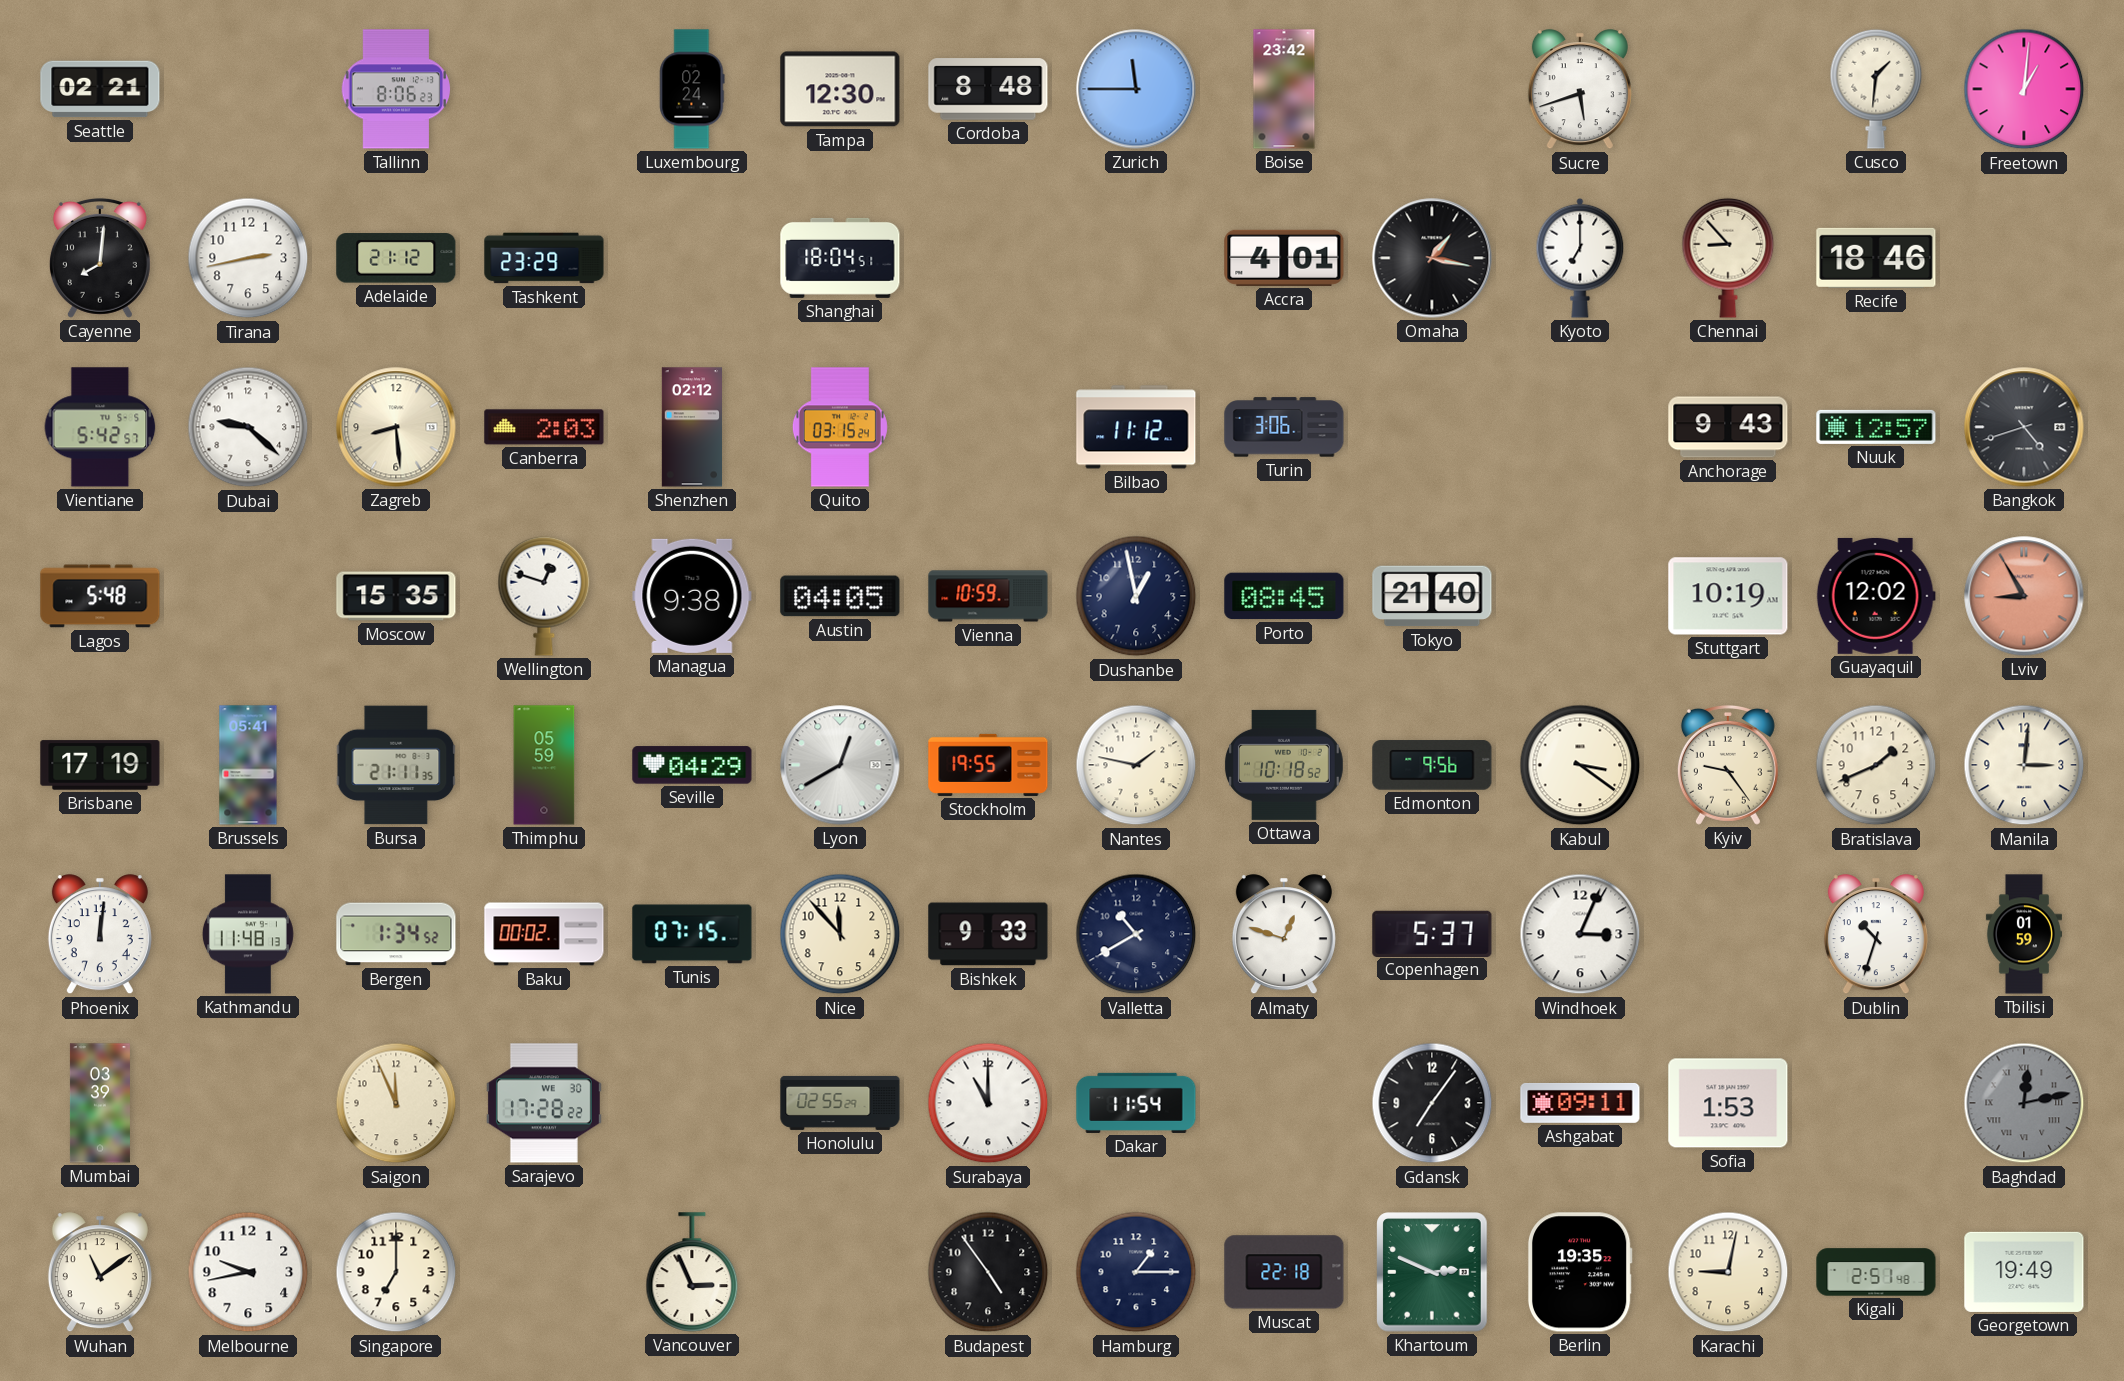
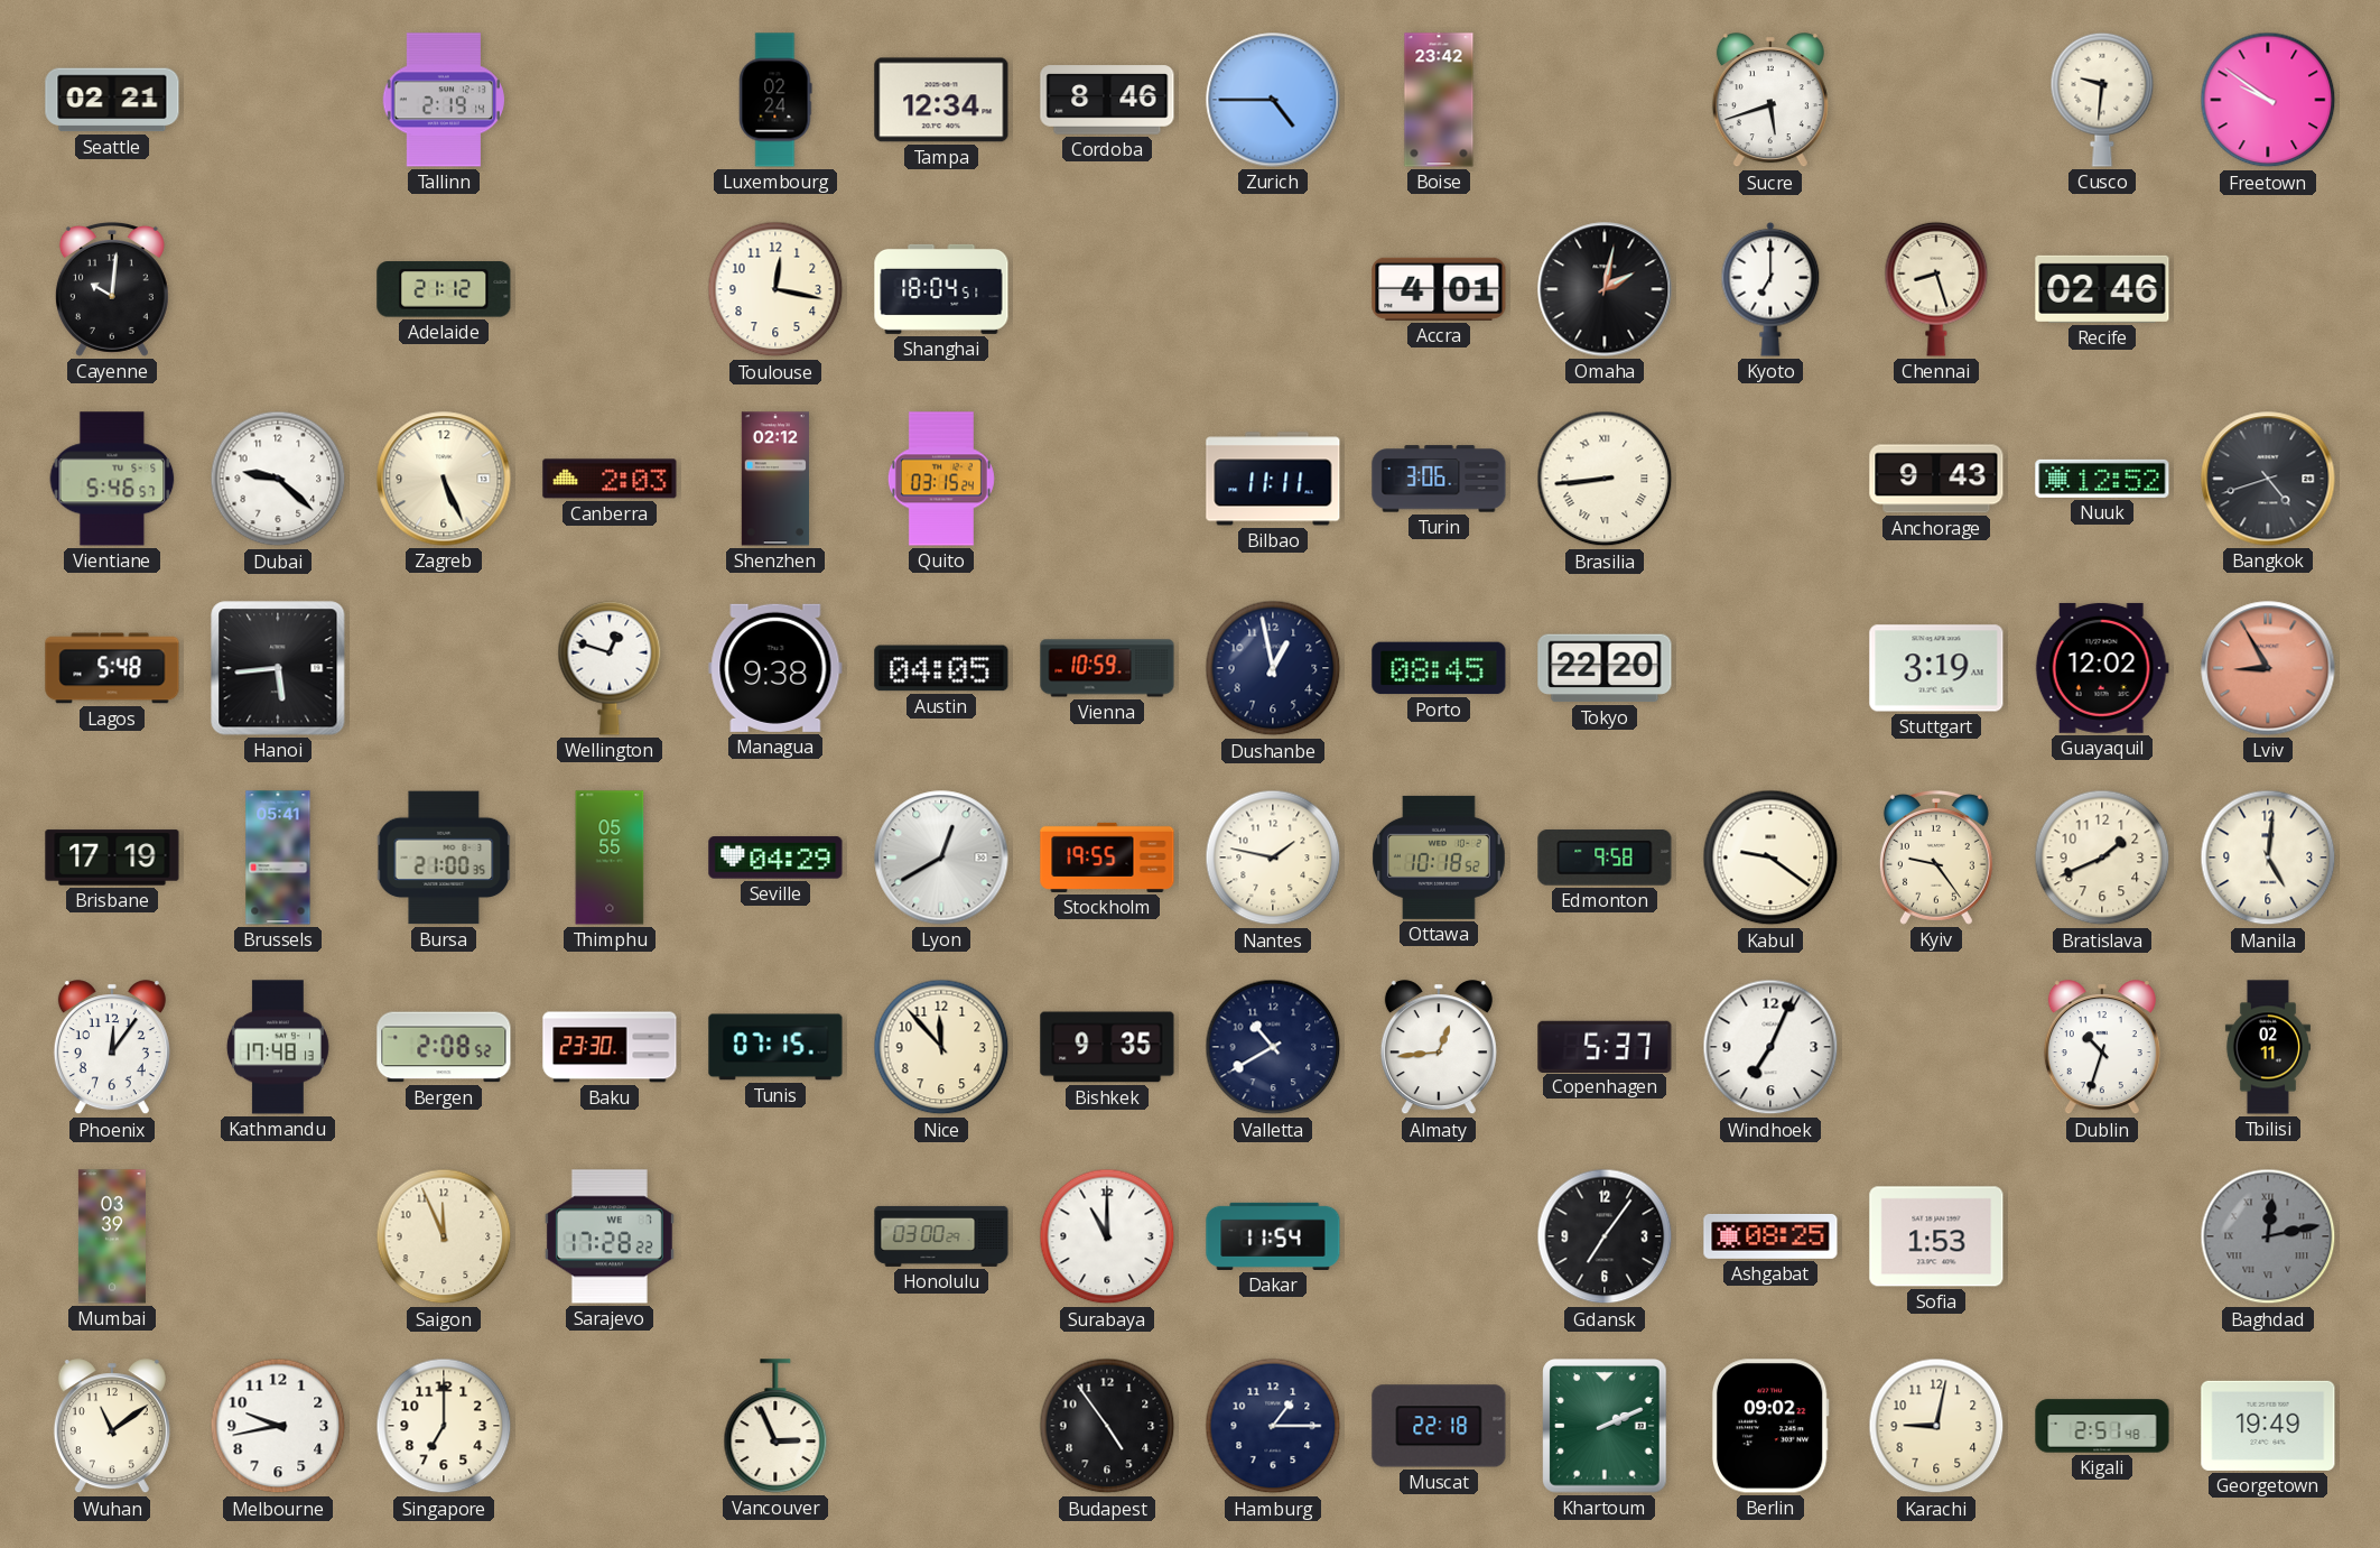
Tallinn: 8:06 -> 2:19 (443, 100)
Tampa: 12:30 -> 12:34 (941, 100)
Cordoba: 8:48 -> 8:46 (1107, 100)
Zurich: 11:45 -> 4:45 (1273, 100)
Cusco: 1:31 -> 9:31 (2102, 100)
Freetown: 1:01 -> 9:51 (2268, 100)
Cayenne: 8:01 -> 10:01 (112, 289)
Tirana: 2:43 -> none (248, 258)
Tashkent: 23:29 -> none (544, 258)
Toulouse: none -> 12:17 (775, 289)
Omaha: 1:17 -> 2:02 (1605, 289)
Chennai: 8:53 -> 8:27 (1936, 289)
Recife: 18:46 -> 02:46 (2102, 289)
Vientiane: 5:42 -> 5:46 (112, 479)
Zagreb: 8:29 -> 5:26 (444, 479)
Bilbao: 11:12 -> 11:11 (1273, 479)
Brasilia: none -> 8:44 (1605, 479)
Nuuk: 12:57 -> 12:52 (2102, 479)
Hanoi: none -> 5:44 (278, 668)
Moscow: 15:35 -> none (396, 596)
Tokyo: 21:40 -> 22:20 (1605, 668)
Stuttgart: 10:19 -> 3:19 (1936, 668)
Bursa: 21:11 -> 21:00 (444, 858)
Thimphu: 05:59 -> 05:55 (610, 858)
Edmonton: 9:56 -> 9:58 (1605, 858)
Kabul: 3:21 -> 9:21 (1770, 858)
Manila: 3:01 -> 5:01 (2268, 858)
Phoenix: 12:01 -> 12:06 (112, 1048)
Kathmandu: 11:48 -> 17:48 (278, 1047)
Bergen: 1:34 -> 2:08 (444, 1047)
Baku: 00:02 -> 23:30 (610, 1047)
Bishkek: 9:33 -> 9:35 (1107, 1047)
Almaty: 12:48 -> 12:44 (1439, 1048)
Windhoek: 3:04 -> 7:04 (1770, 1047)
Tbilisi: 01:59 -> 02:11 (2268, 1047)
Sarajevo date: WE 30 -> WE 7 (610, 1236)
Honolulu: 02:55 -> 03:00 (941, 1236)
Ashgabat: 09:11 -> 08:25 (1770, 1236)
Khartoum: 2:49 -> 2:11 (1605, 1426)
Berlin: 19:35 -> 09:02 (1770, 1426)
